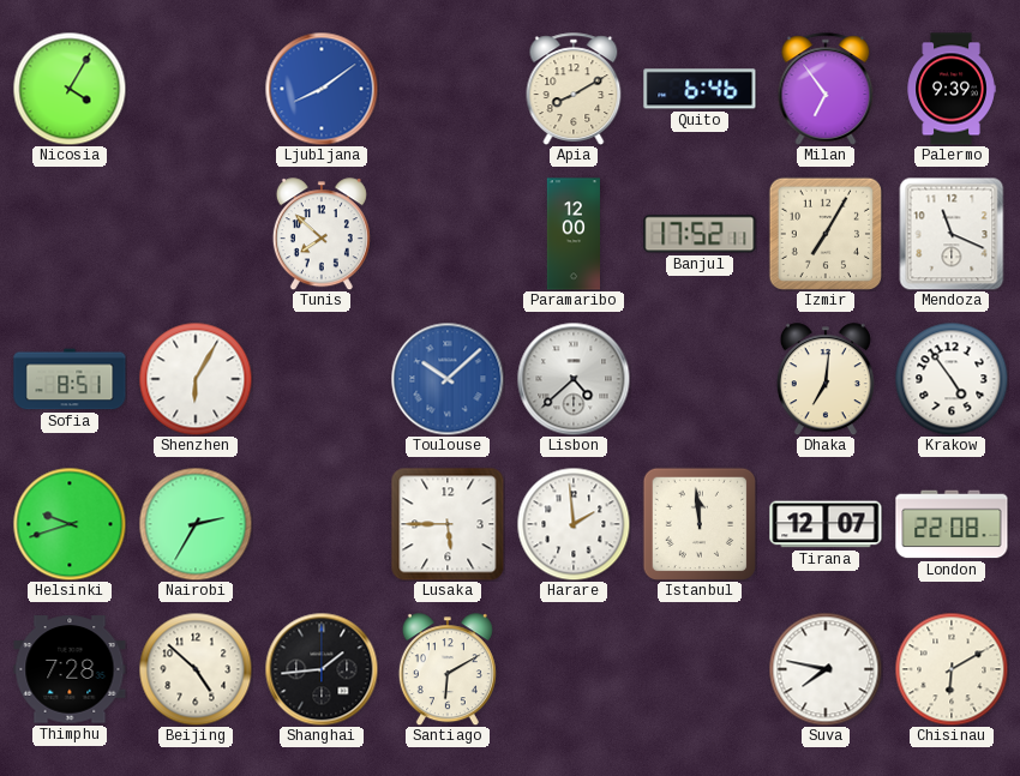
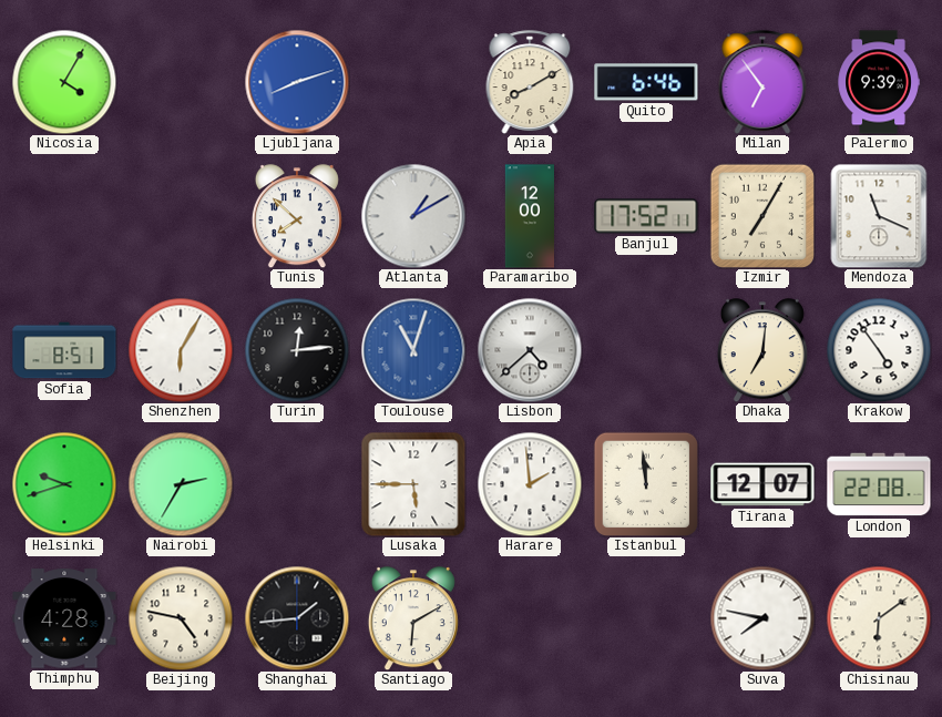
Ljubljana: 8:09 -> 8:12 (297, 82)
Atlanta: none -> 1:10 (413, 216)
Turin: none -> 12:14 (297, 350)
Toulouse: 10:08 -> 11:03 (413, 350)
Thimphu: 7:28 -> 4:28 (64, 618)
Beijing: 4:52 -> 4:47 (181, 618)
Chisinau: 6:10 -> 6:09 (879, 618)
